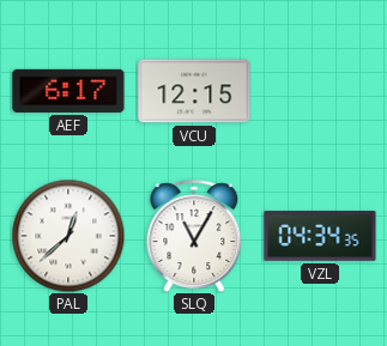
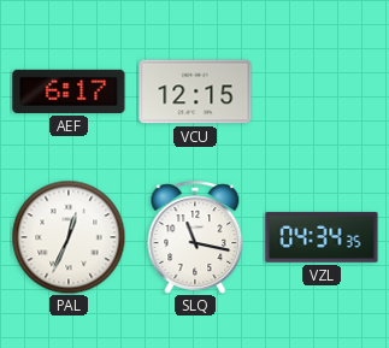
PAL: 12:38 -> 12:34 (69, 237)
SLQ: 11:05 -> 11:17 (195, 237)
